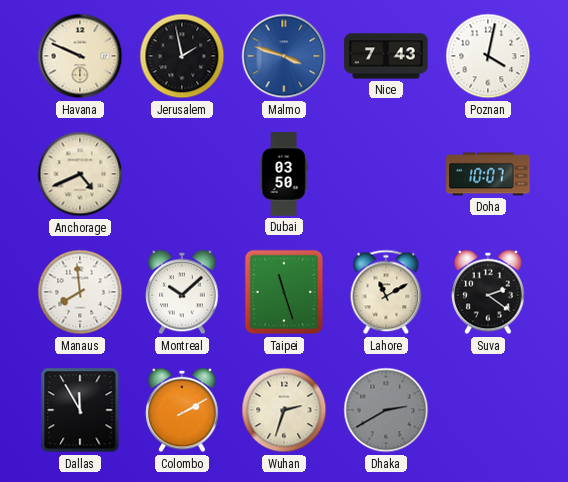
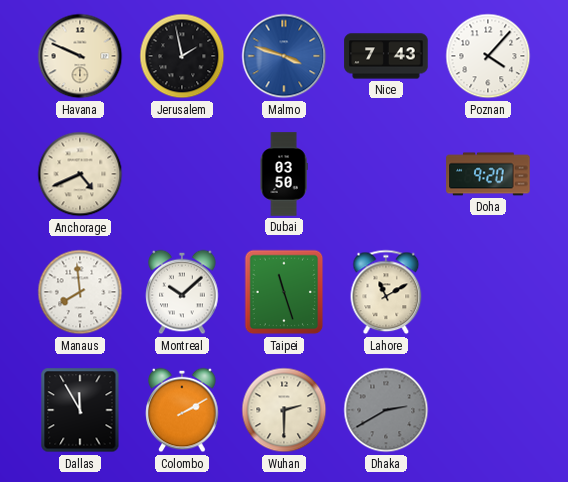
Poznan: 4:02 -> 4:07 (488, 56)
Doha: 10:07 -> 9:20 (488, 174)
Suva: 2:21 -> none (488, 292)
Wuhan: 2:33 -> 2:30 (284, 410)
